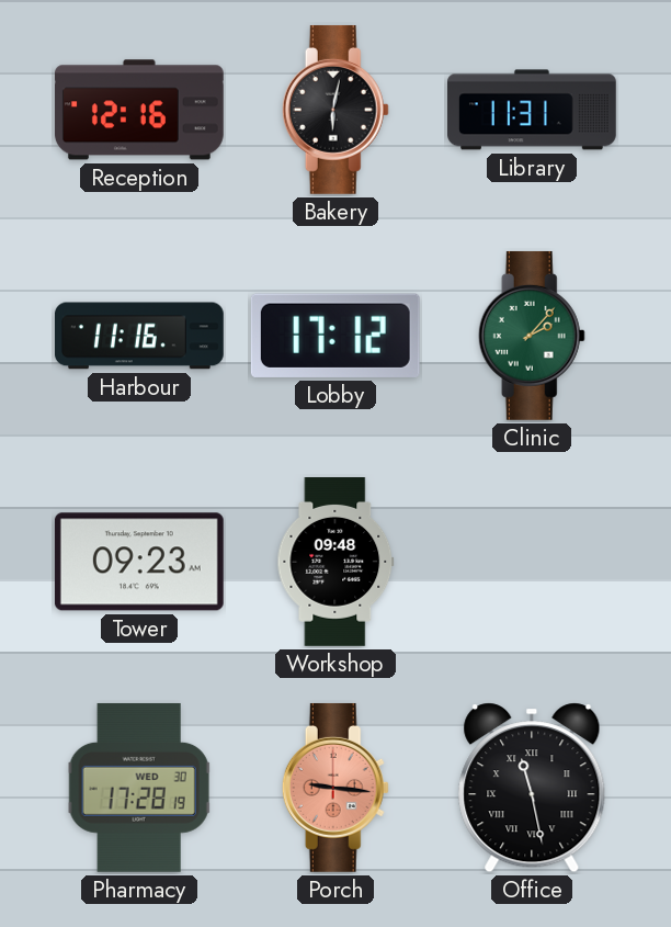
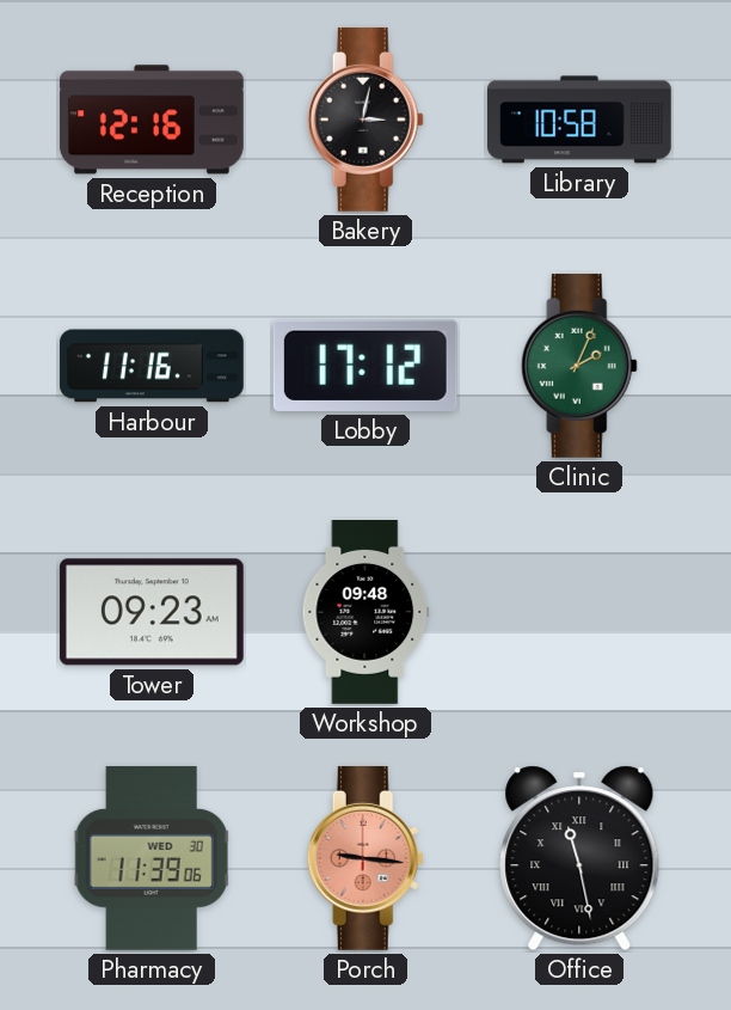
Bakery: 6:02 -> 3:02 (365, 120)
Library: 11:31 -> 10:58 (580, 120)
Clinic: 2:07 -> 2:04 (579, 366)
Pharmacy: 17:28 -> 11:39 (152, 858)
